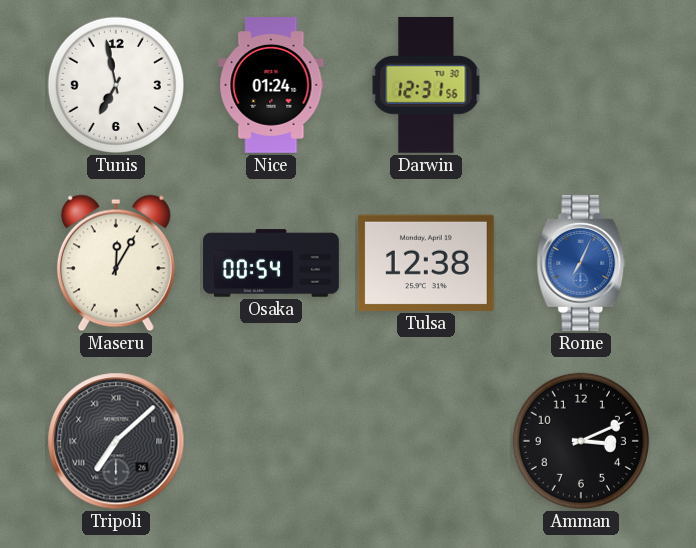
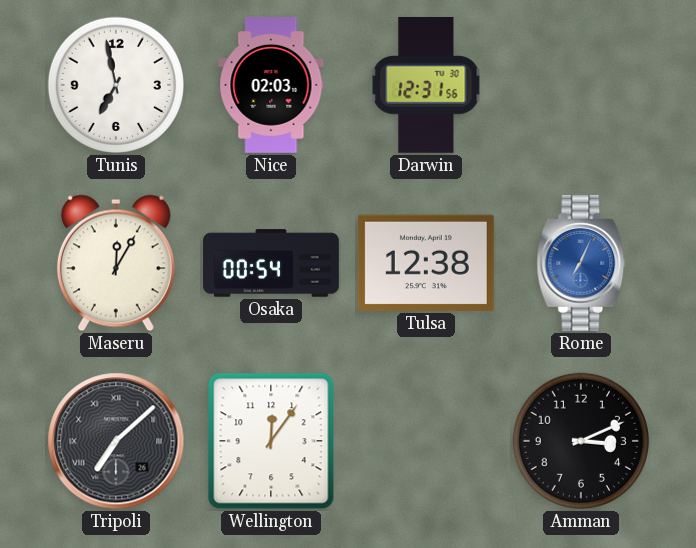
Nice: 01:24 -> 02:03 (271, 86)
Wellington: none -> 12:06 (271, 441)
